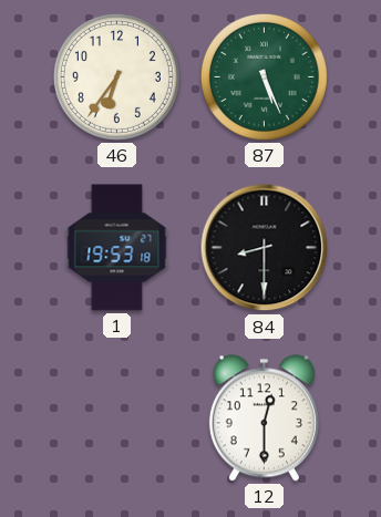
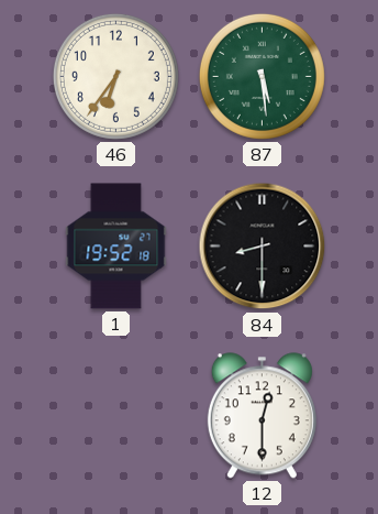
87: 5:26 -> 5:29 (262, 76)
1: 19:53 -> 19:52 (116, 247)
